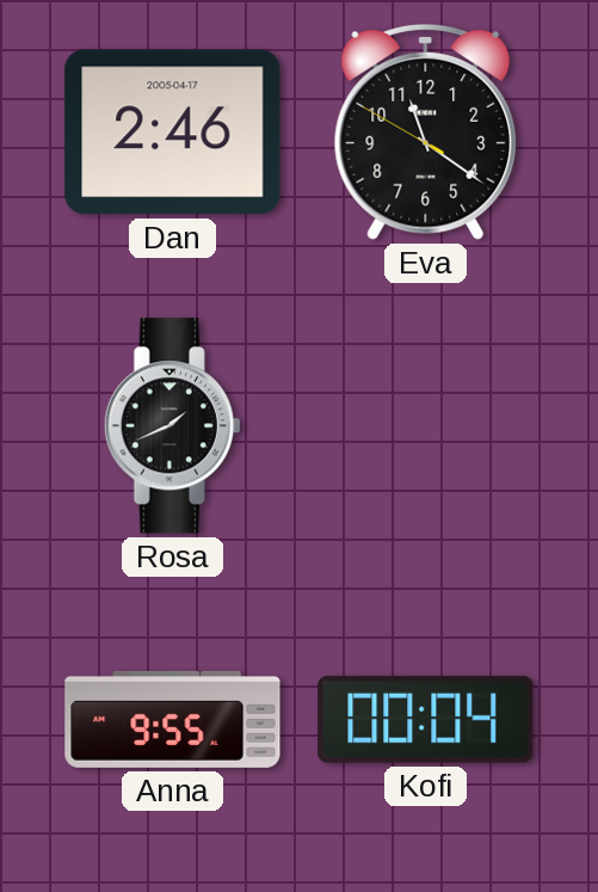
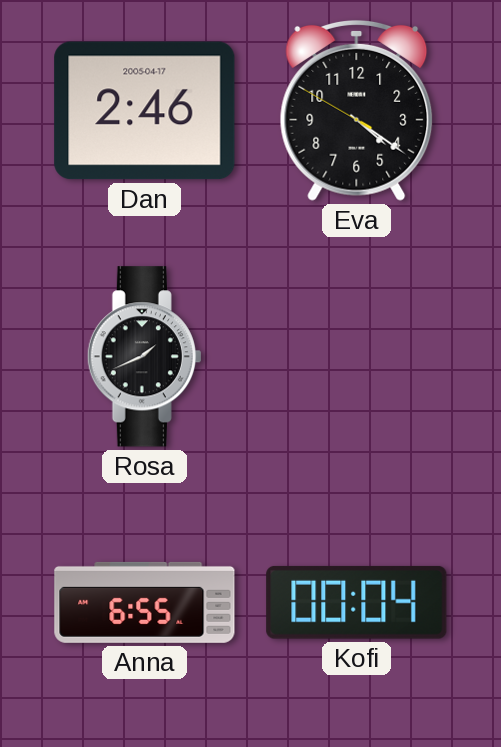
Eva: 11:20 -> 4:20 (357, 110)
Anna: 9:55 -> 6:55 (145, 602)
